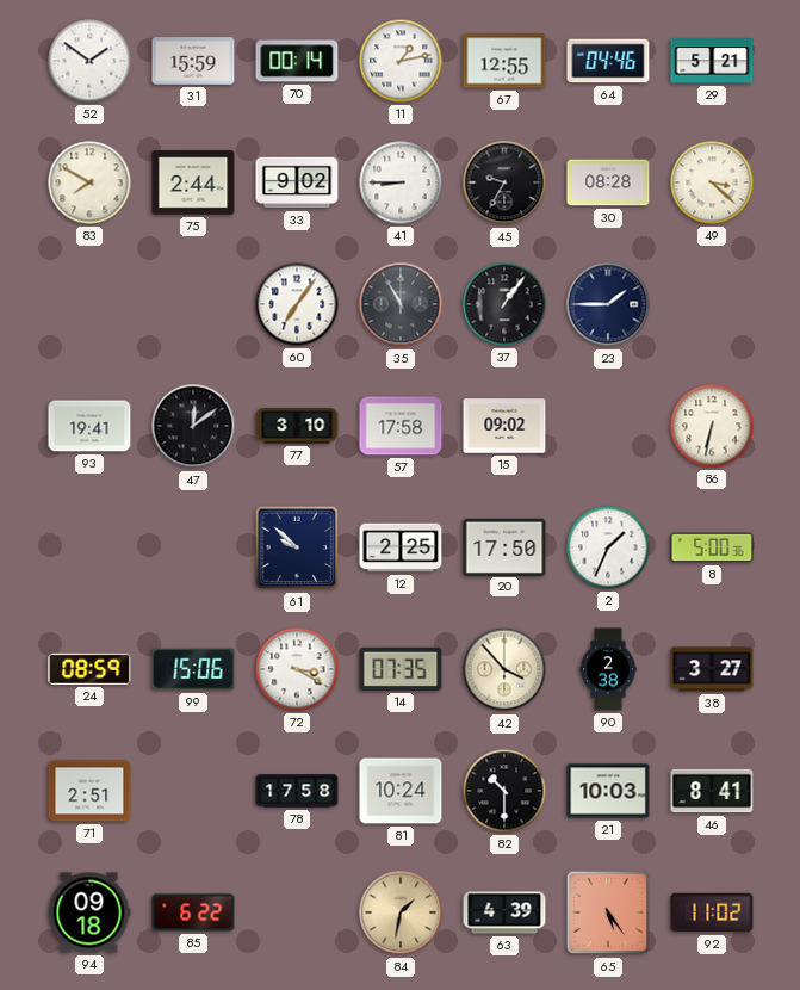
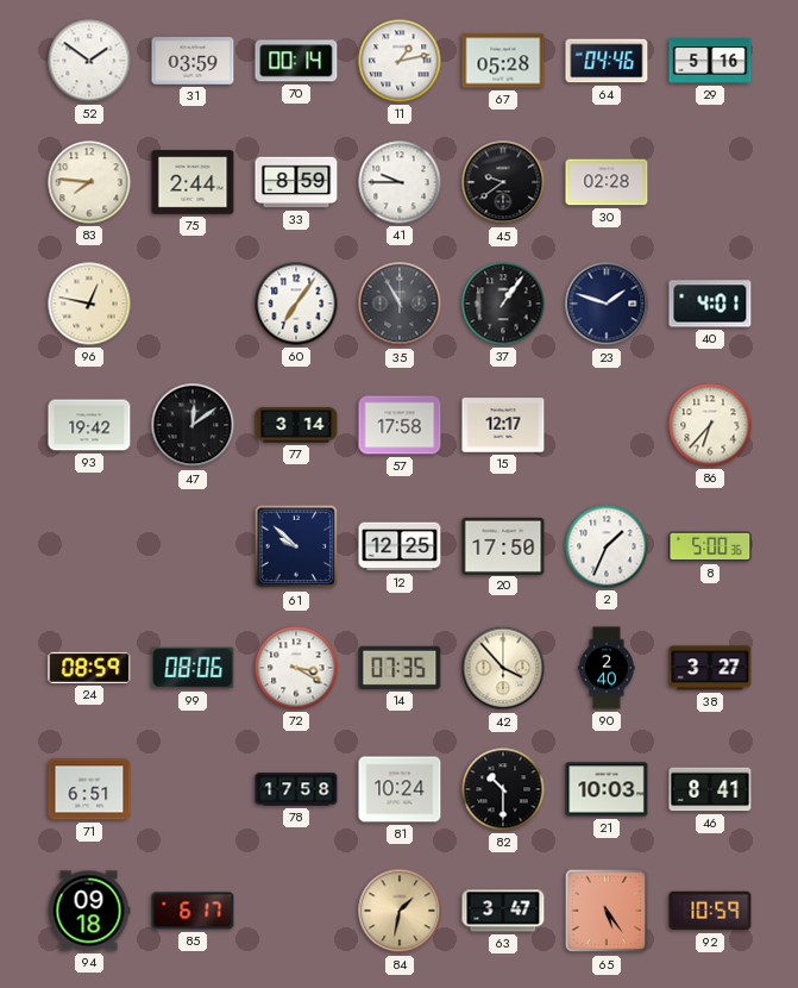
31: 15:59 -> 03:59 (193, 61)
67: 12:55 -> 05:28 (503, 61)
29: 5:21 -> 5:16 (710, 61)
83: 7:50 -> 7:46 (89, 182)
33: 9:02 -> 8:59 (296, 182)
41: 8:45 -> 9:45 (400, 182)
45: 9:35 -> 9:39 (503, 182)
30: 08:28 -> 02:28 (607, 182)
49: 3:22 -> none (712, 182)
96: none -> 12:47 (89, 304)
23: 1:45 -> 1:48 (607, 304)
40: none -> 4:01 (710, 304)
93: 19:41 -> 19:42 (89, 425)
77: 3:10 -> 3:14 (296, 425)
15: 09:02 -> 12:17 (503, 425)
86: 6:32 -> 6:37 (710, 425)
12: 2:25 -> 12:25 (400, 546)
99: 15:06 -> 08:06 (193, 668)
90: 2:38 -> 2:40 (607, 668)
71: 2:51 -> 6:51 (89, 789)
85: 6:22 -> 6:17 (193, 911)
63: 4:39 -> 3:47 (503, 911)
92: 11:02 -> 10:59 (710, 911)
